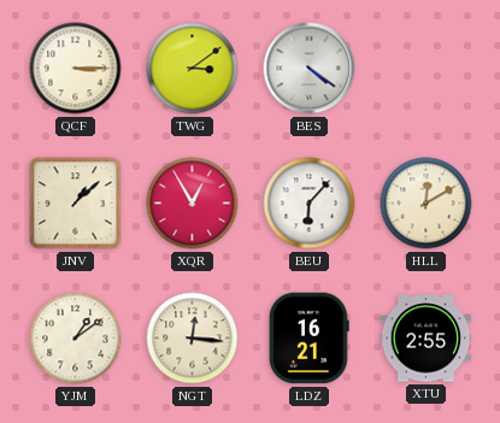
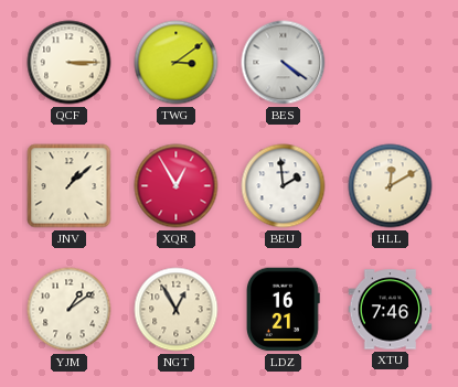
BEU: 6:07 -> 1:59 (284, 186)
NGT: 12:16 -> 12:55 (177, 310)
XTU: 2:55 -> 7:46 (391, 310)
